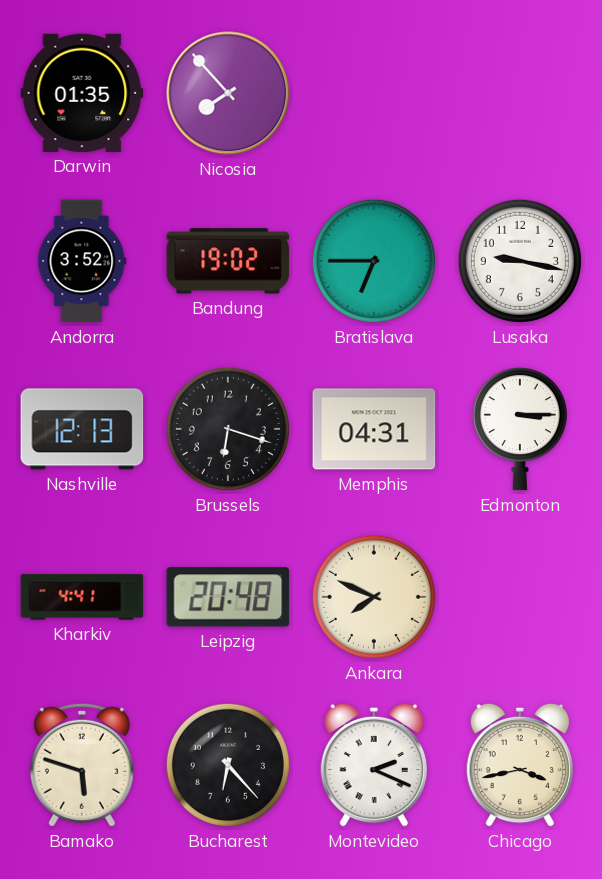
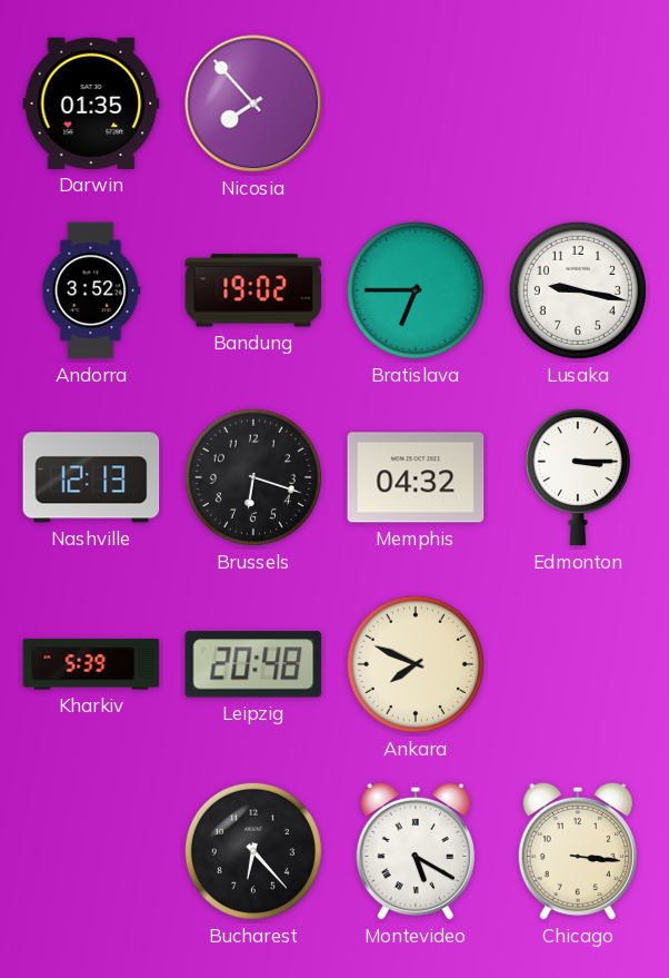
Memphis: 04:31 -> 04:32 (416, 477)
Kharkiv: 4:41 -> 5:39 (91, 664)
Bamako: 5:48 -> none (82, 765)
Montevideo: 2:19 -> 5:20 (415, 851)
Chicago: 3:43 -> 3:16 (577, 851)
